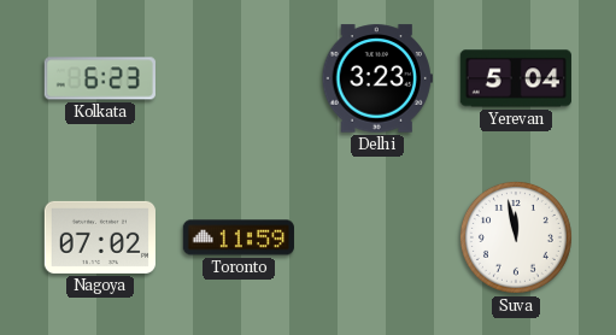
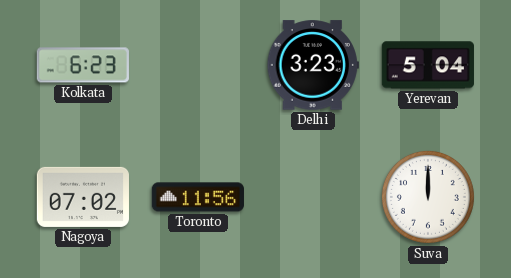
Toronto: 11:59 -> 11:56 (198, 197)
Suva: 11:58 -> 12:00 (428, 197)
